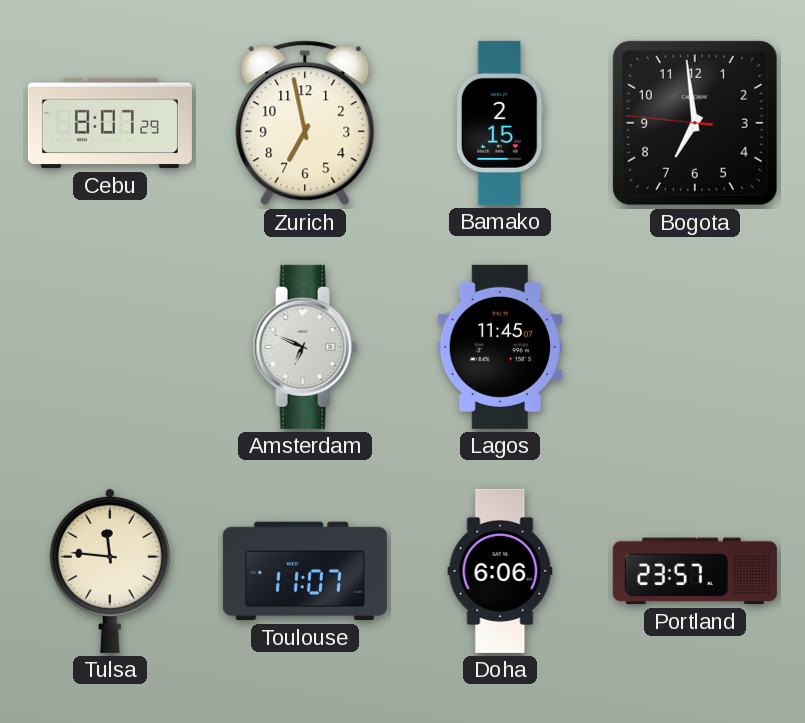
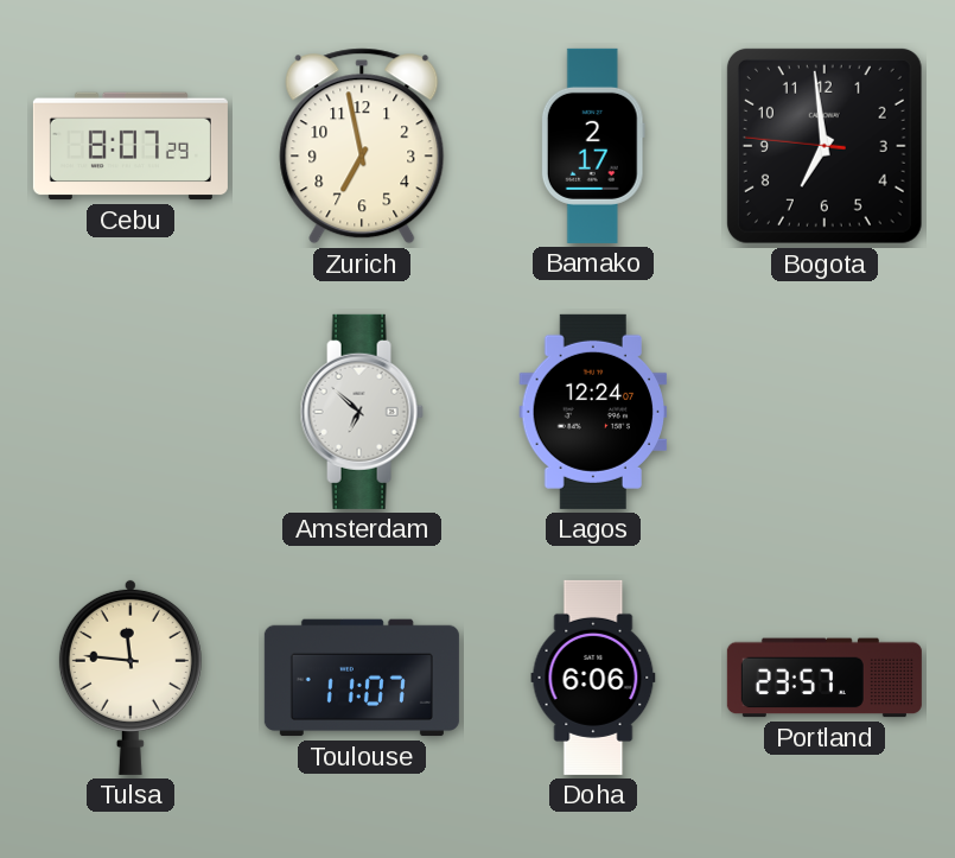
Bamako: 2:15 -> 2:17 (593, 146)
Amsterdam: 6:49 -> 6:52 (362, 412)
Lagos: 11:45 -> 12:24 (593, 412)
